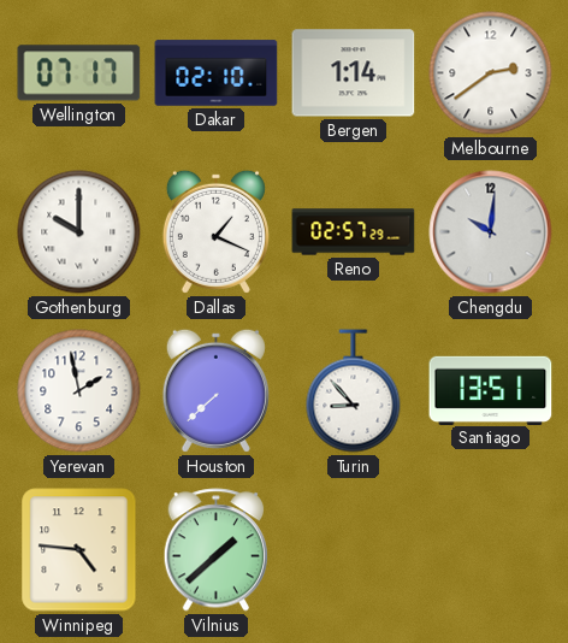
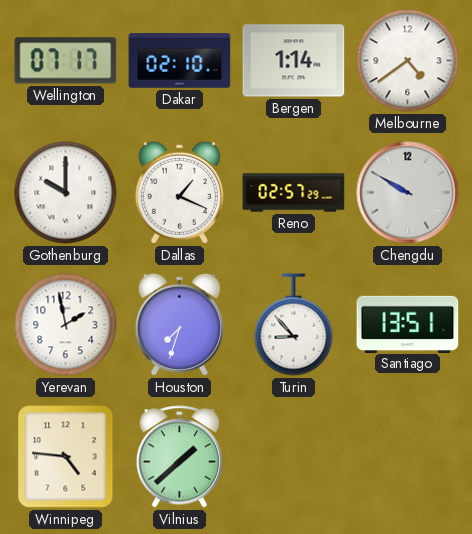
Melbourne: 2:39 -> 4:39 (408, 61)
Chengdu: 10:01 -> 9:50 (408, 193)
Houston: 7:38 -> 7:33 (179, 324)
